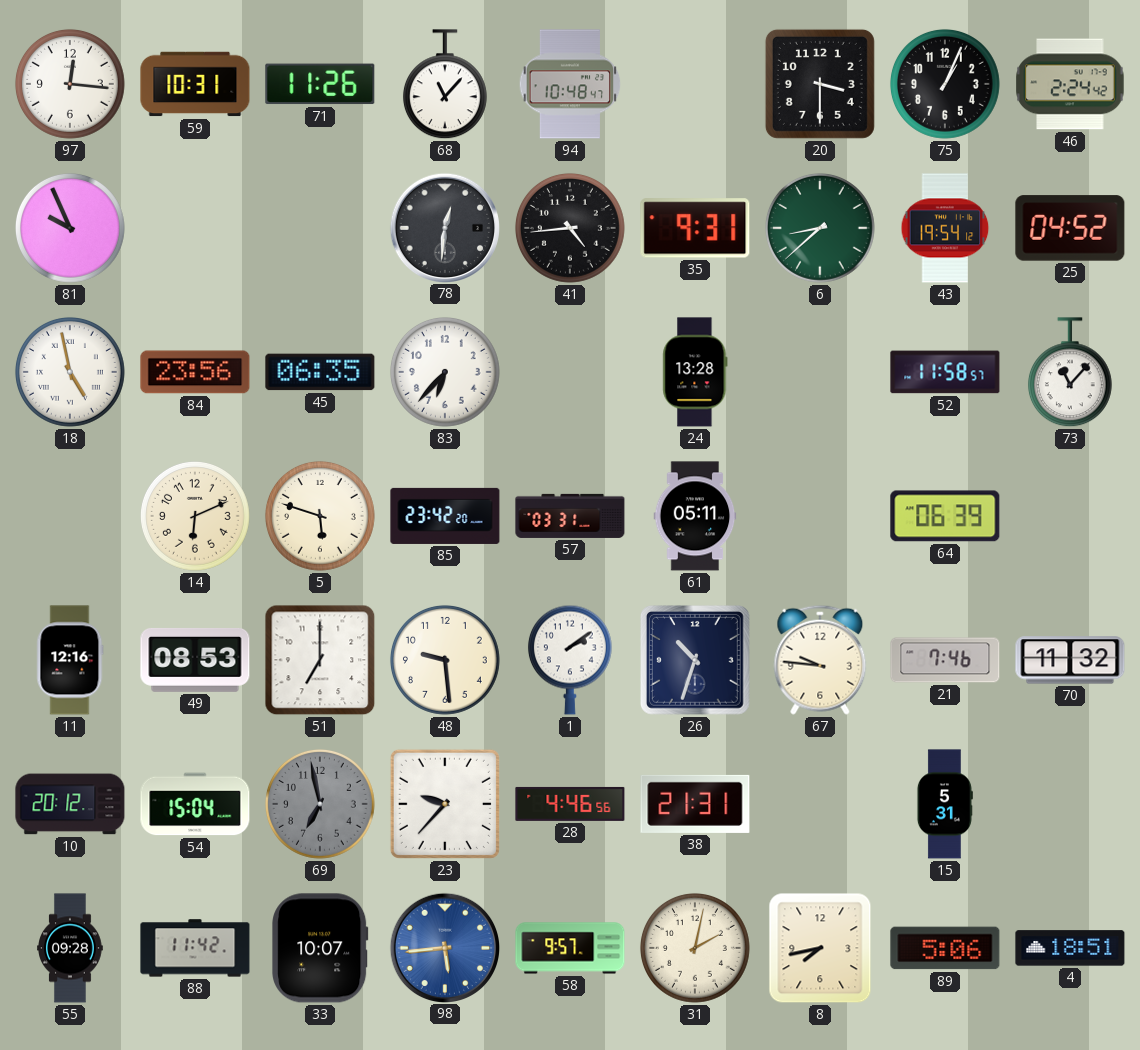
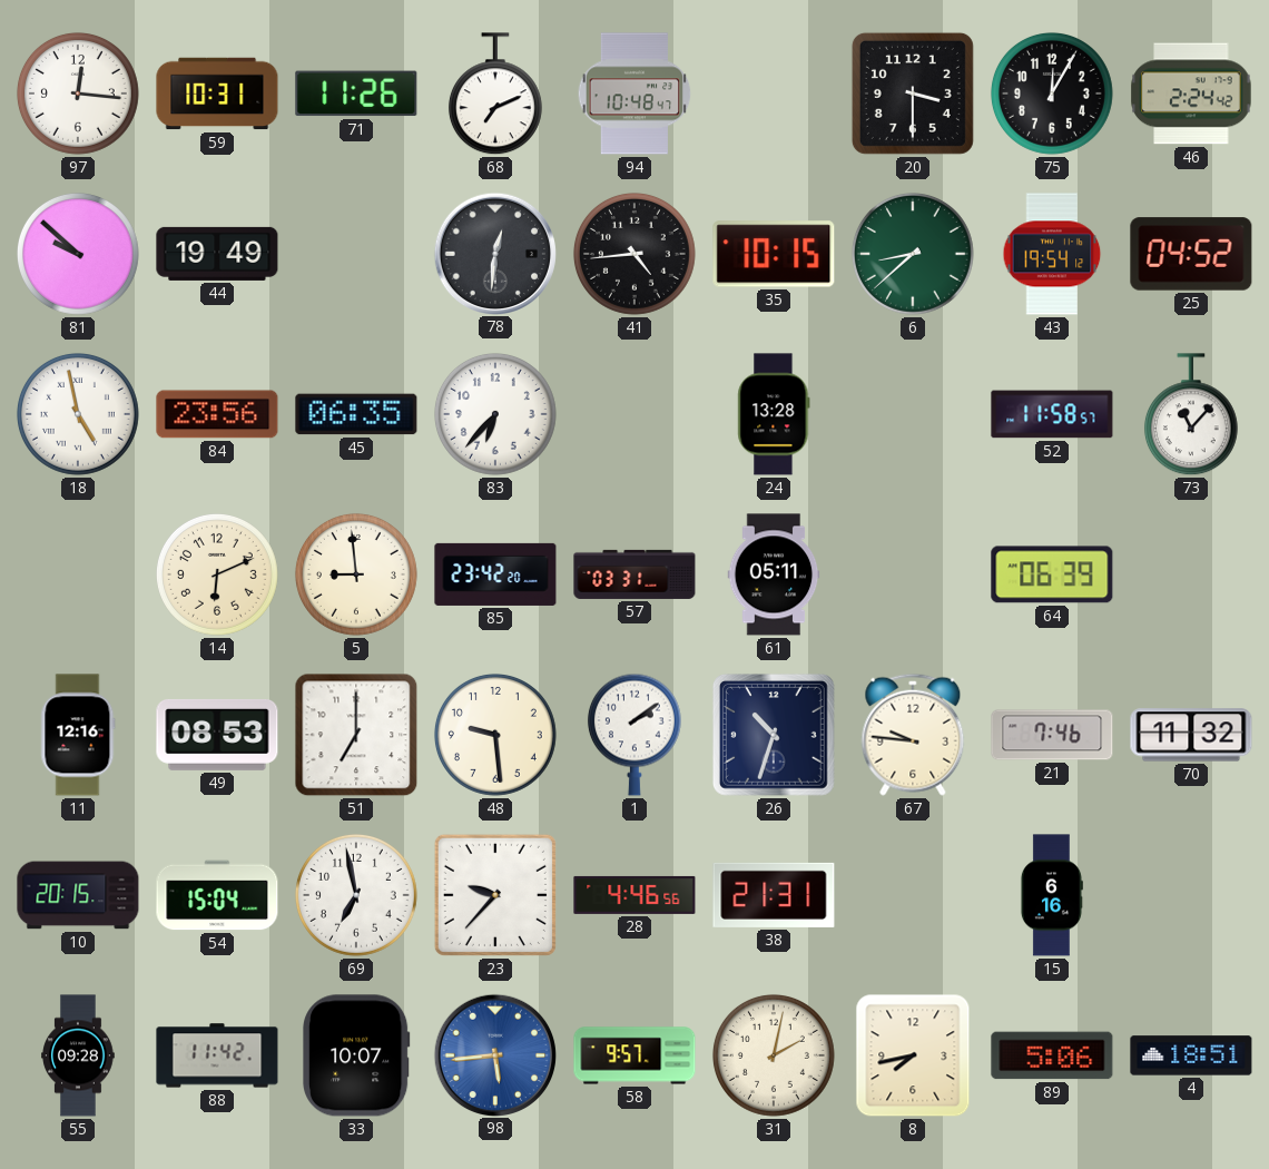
68: 11:07 -> 7:11 (495, 95)
75: 1:04 -> 12:05 (1052, 94)
81: 9:56 -> 9:52 (78, 254)
44: none -> 19:49 (217, 254)
35: 9:31 -> 10:15 (774, 254)
5: 5:48 -> 8:59 (356, 574)
10: 20:12 -> 20:15 (78, 895)
69 dial: grey -> white (356, 895)
15: 5:31 -> 6:16 (1051, 895)
